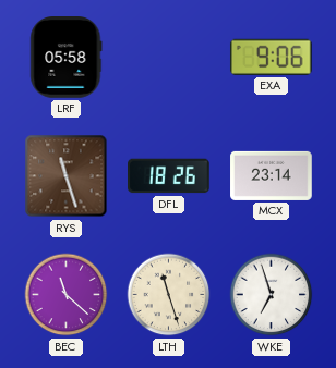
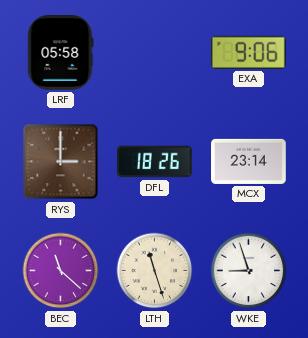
RYS: 11:27 -> 3:00 (61, 162)
WKE: 6:57 -> 8:57 (249, 271)
